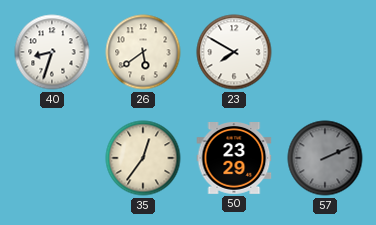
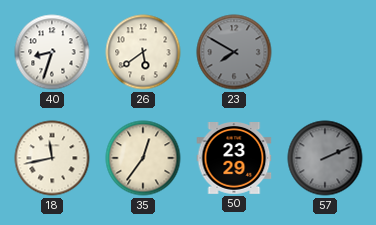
23 dial: white -> grey (234, 52)
18: none -> 11:43 (52, 158)
